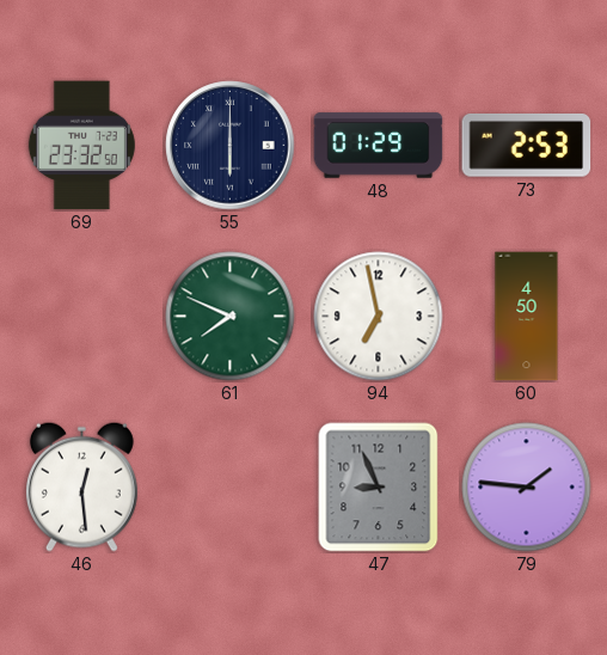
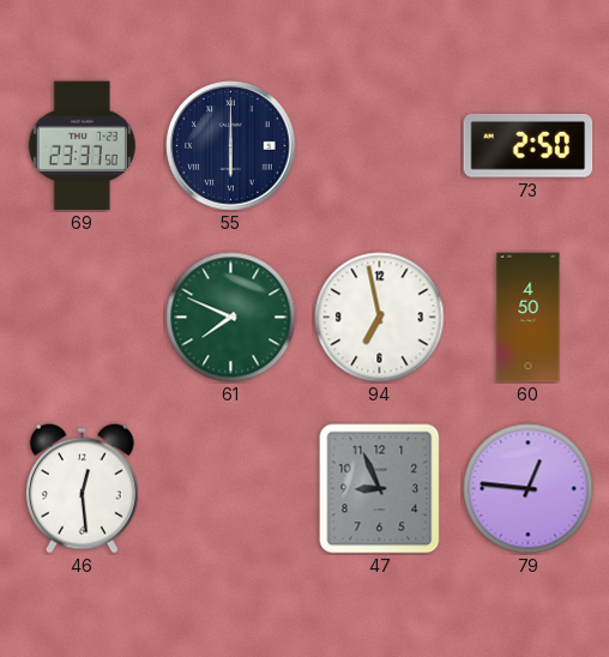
69: 23:32 -> 23:37 (82, 146)
48: 01:29 -> none (379, 146)
73: 2:53 -> 2:50 (529, 146)
79: 1:46 -> 12:46 (529, 489)
